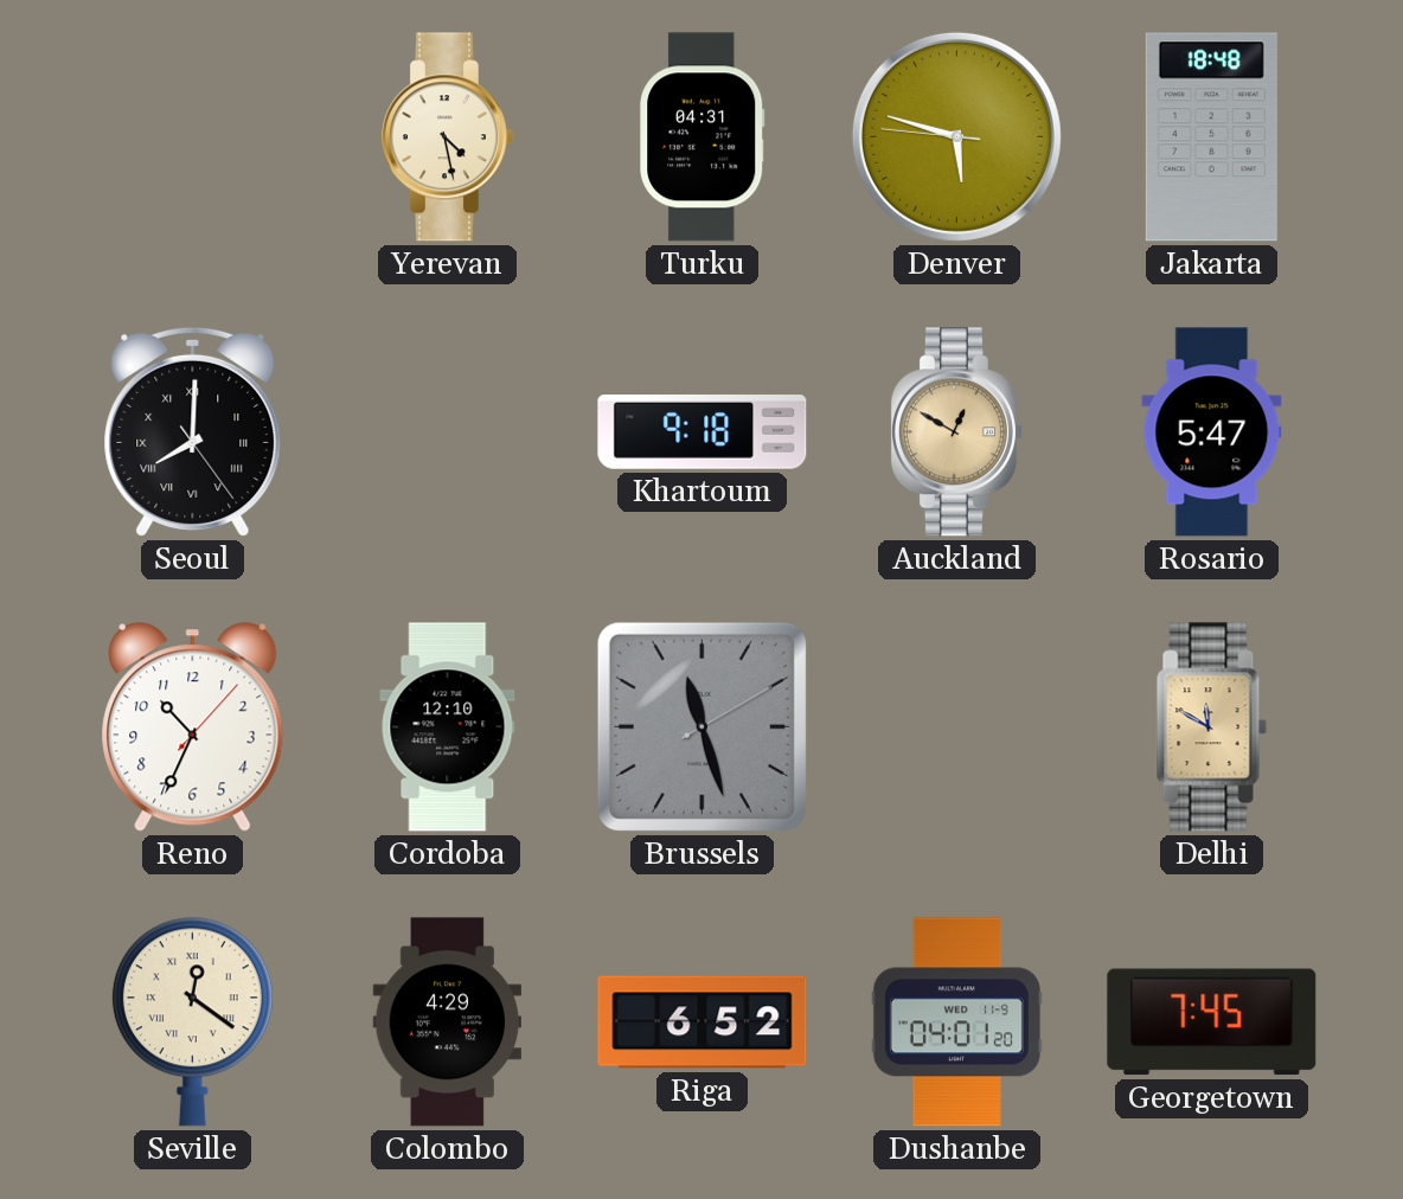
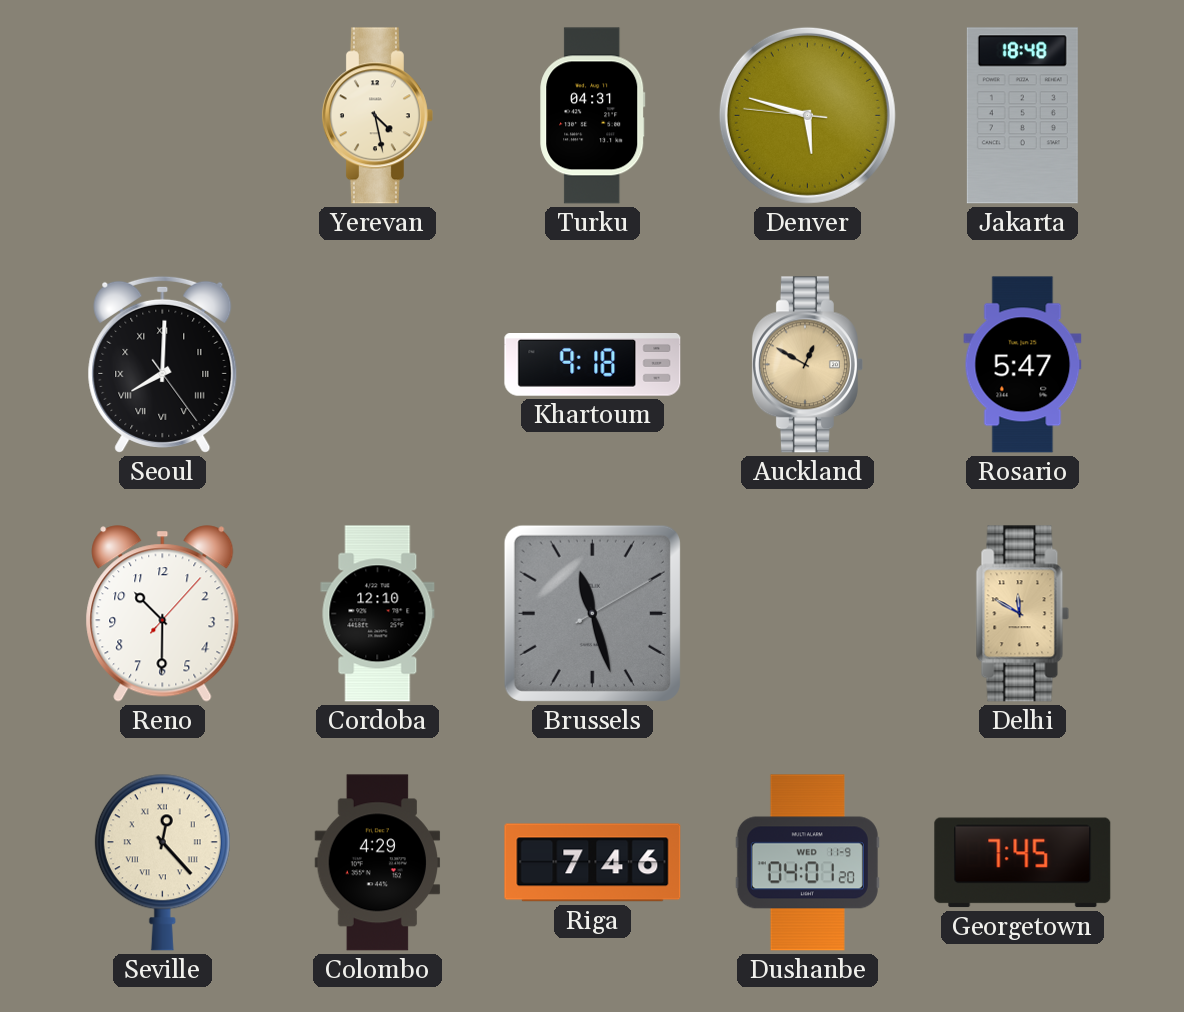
Reno: 10:34 -> 10:30 (163, 614)
Seville: 12:21 -> 12:23 (162, 862)
Riga: 6:52 -> 7:46 (593, 863)
